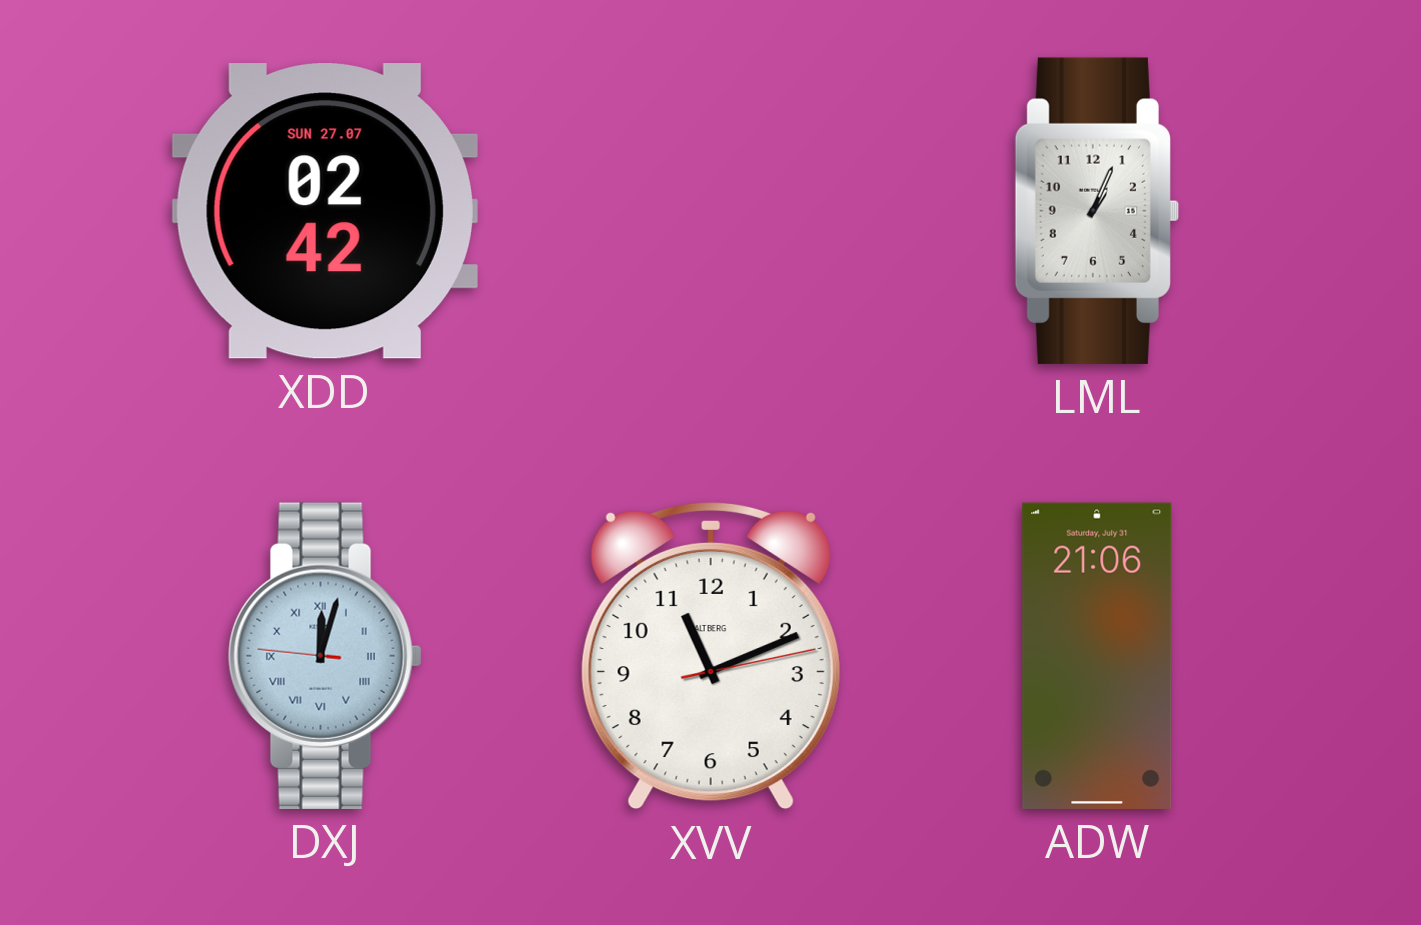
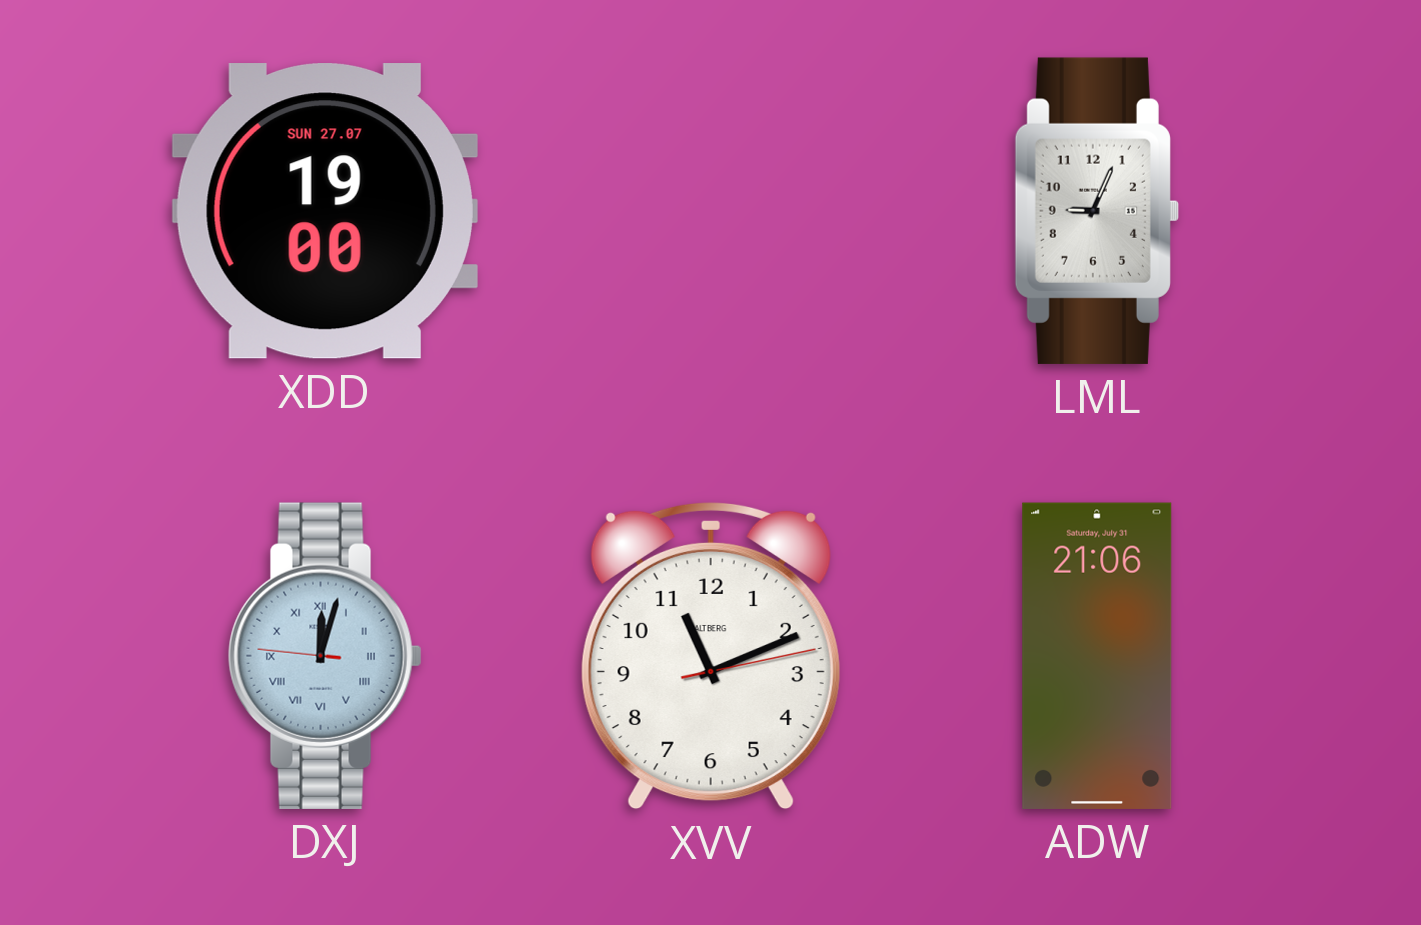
XDD: 02:42 -> 19:00 (325, 211)
LML: 1:04 -> 9:04 (1097, 211)
